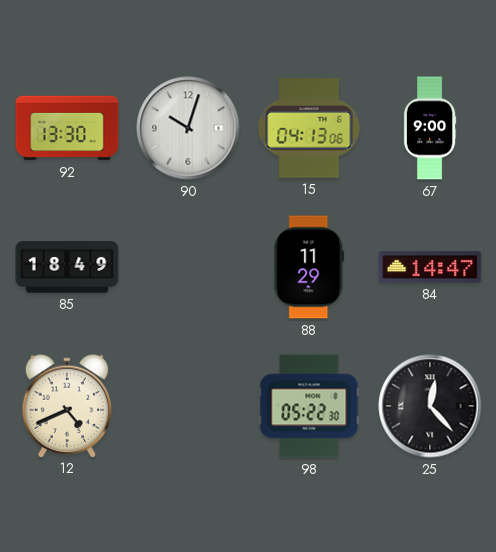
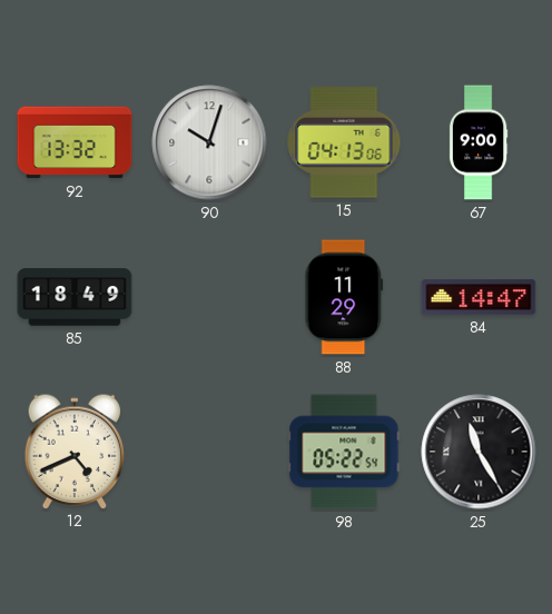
92: 13:30 -> 13:32 (75, 142)
98: 05:22:30 -> 05:22:54 (344, 452)
25: 12:23 -> 11:25 (479, 452)
